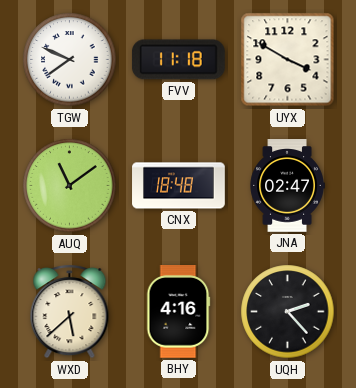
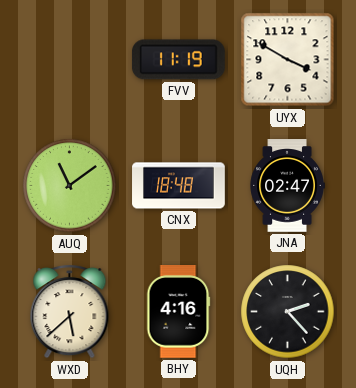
TGW: 7:49 -> none (70, 60)
FVV: 11:18 -> 11:19 (178, 60)
